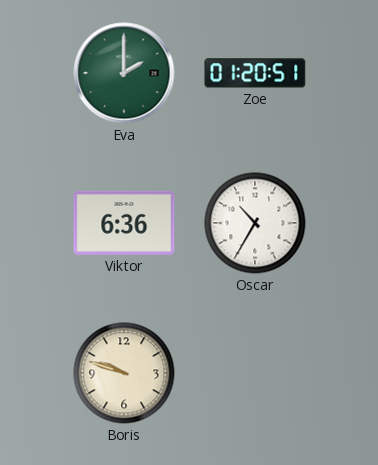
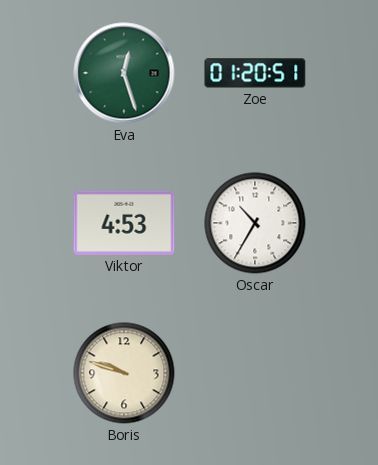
Eva: 2:00 -> 12:27 (124, 73)
Viktor: 6:36 -> 4:53 (124, 223)
